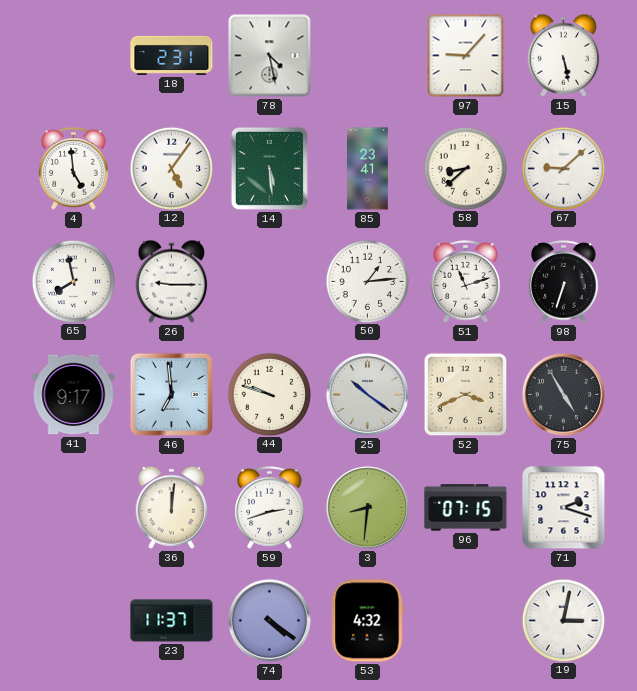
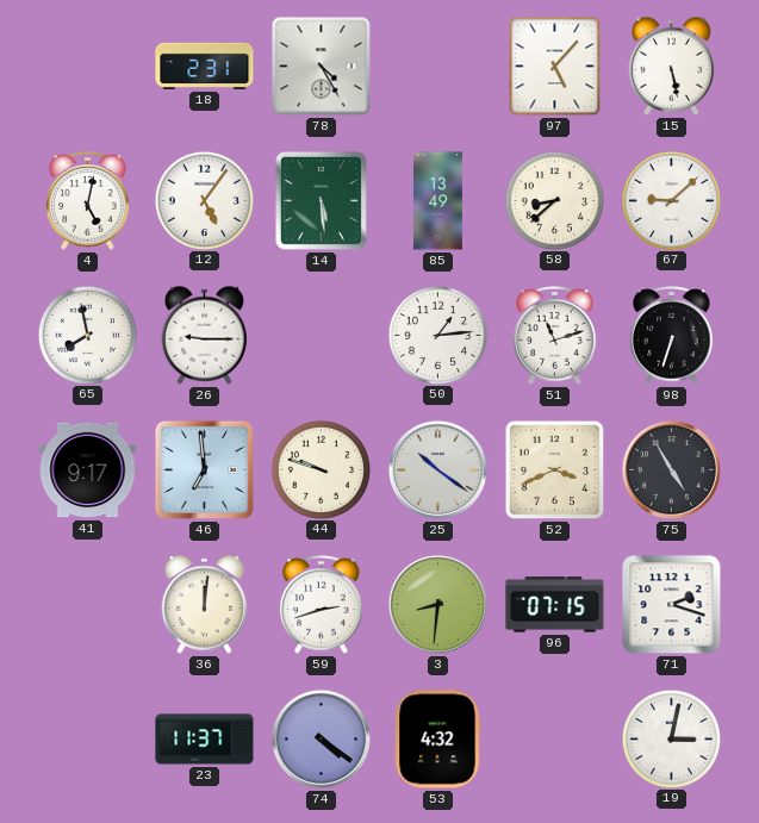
78: 4:28 -> 4:25 (322, 67)
97: 9:07 -> 5:07 (555, 67)
4: 4:59 -> 5:02 (88, 201)
85: 23:41 -> 13:49 (438, 201)
